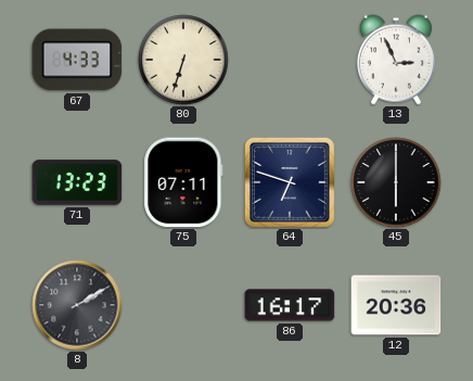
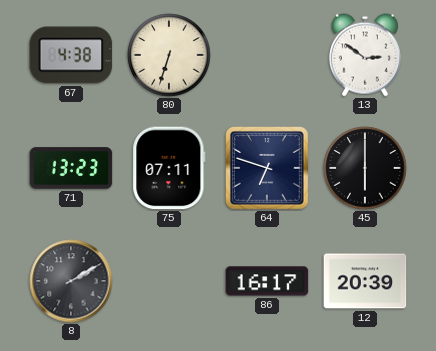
67: 4:33 -> 4:38 (71, 55)
13: 2:56 -> 2:51 (365, 55)
12: 20:36 -> 20:39 (365, 281)
